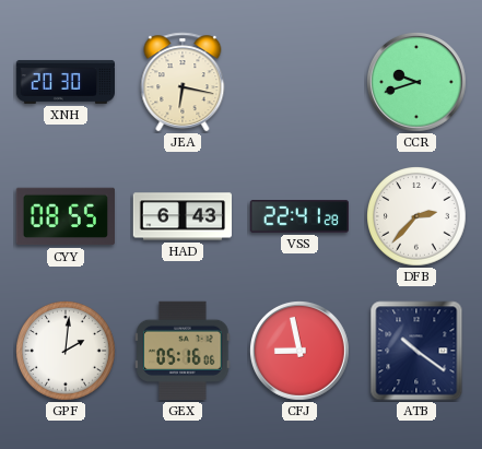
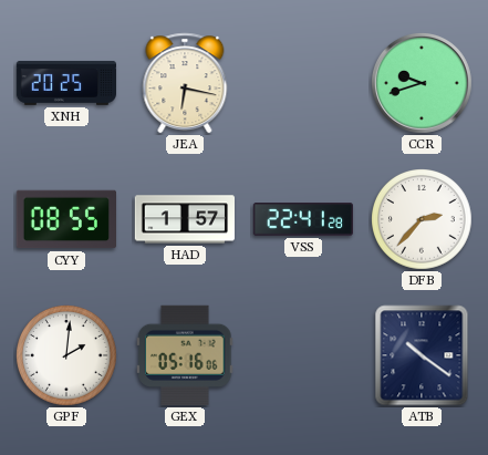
XNH: 20:30 -> 20:25 (65, 83)
HAD: 6:43 -> 1:57 (184, 219)
CFJ: 8:58 -> none (299, 351)
